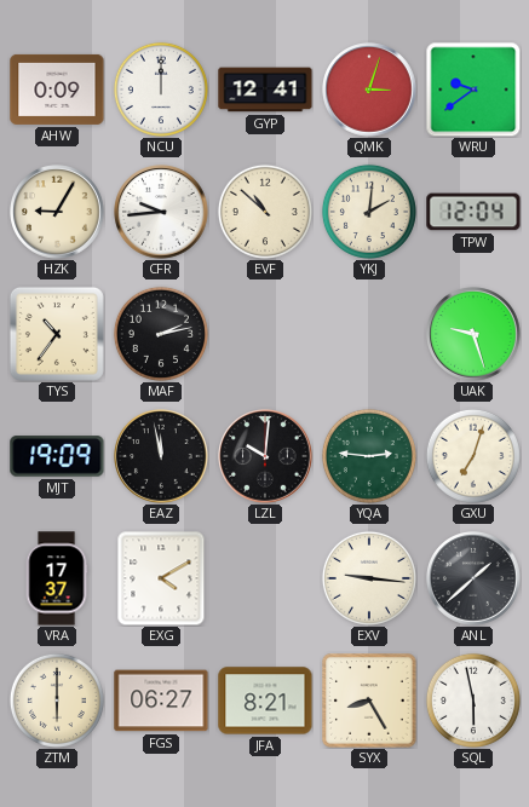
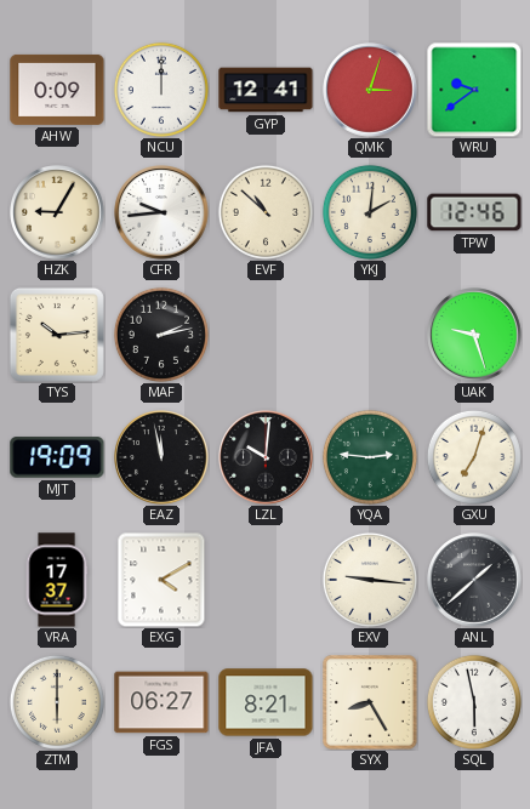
TPW: 12:04 -> 12:46 (474, 212)
TYS: 10:36 -> 10:14 (57, 335)
